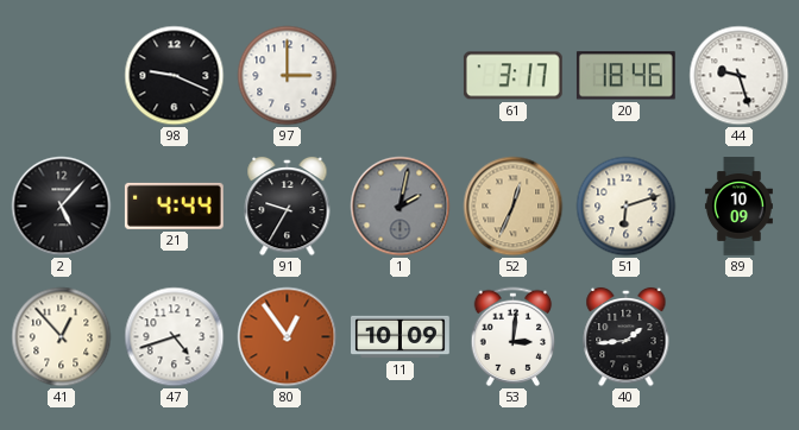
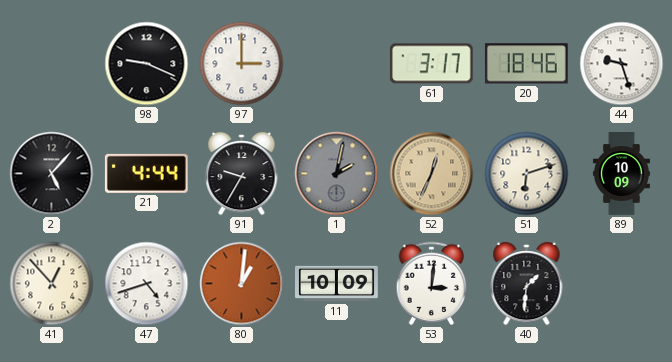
80: 12:54 -> 1:01 (242, 284)
40: 1:44 -> 1:31 (527, 284)
